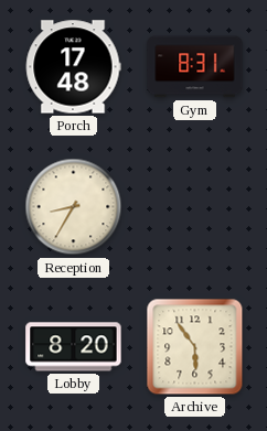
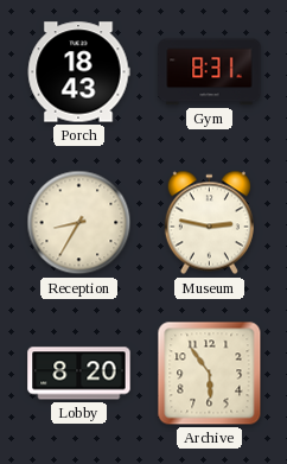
Porch: 17:48 -> 18:43 (78, 72)
Museum: none -> 2:47 (209, 223)
